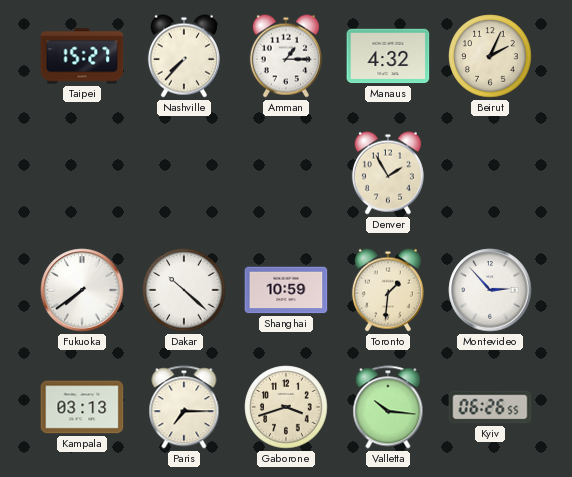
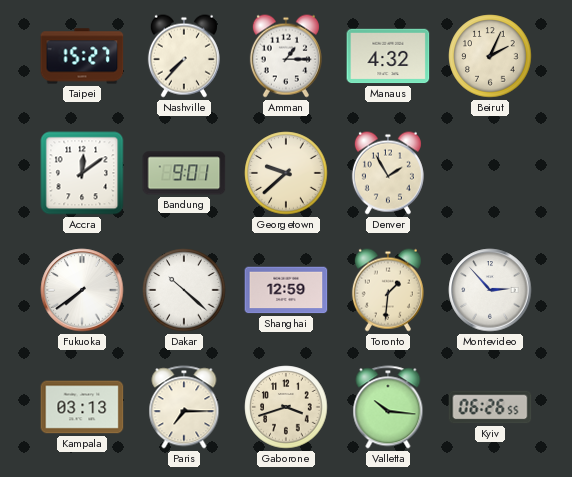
Accra: none -> 12:09 (82, 173)
Bandung: none -> 9:01 (184, 173)
Georgetown: none -> 9:38 (286, 173)
Shanghai: 10:59 -> 12:59 (286, 290)
